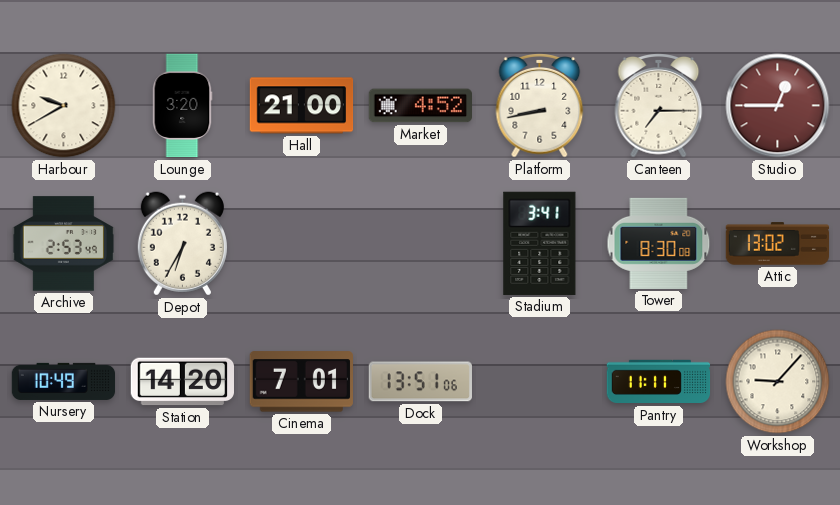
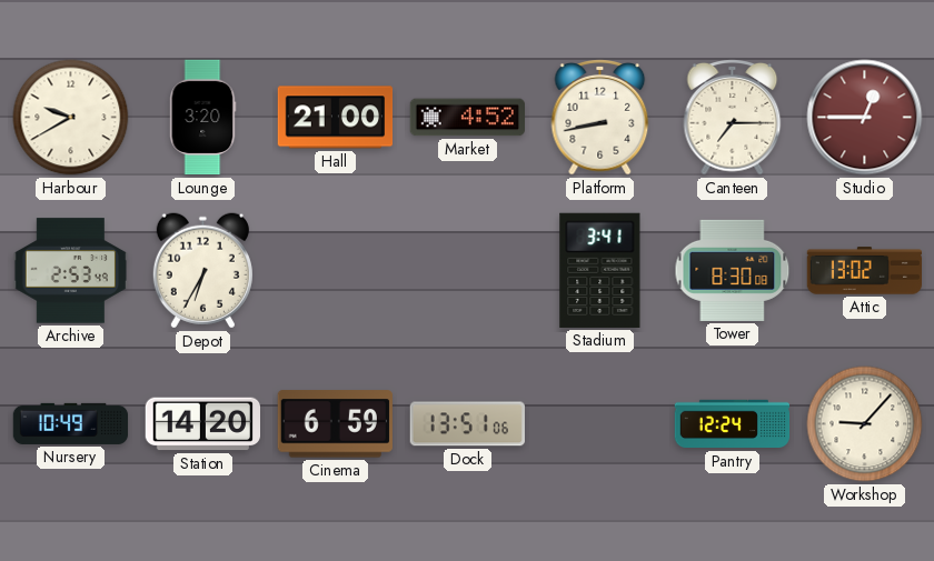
Cinema: 7:01 -> 6:59 (335, 424)
Pantry: 11:11 -> 12:24 (733, 424)
